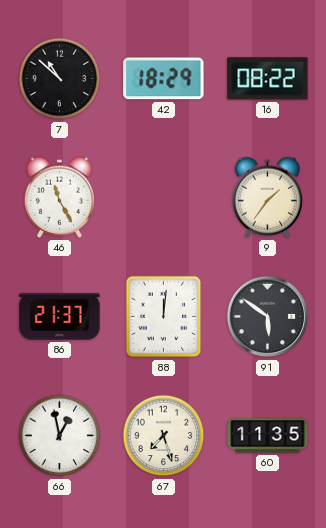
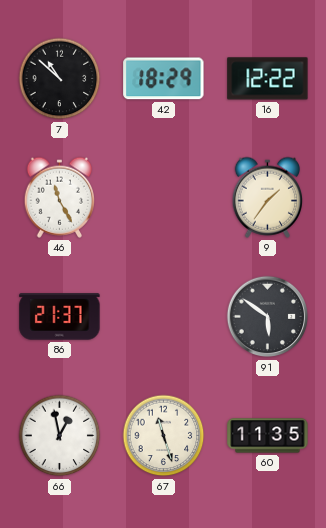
16: 08:22 -> 12:22 (268, 79)
88: 12:01 -> none (164, 317)
67: 7:27 -> 11:27 (164, 436)
